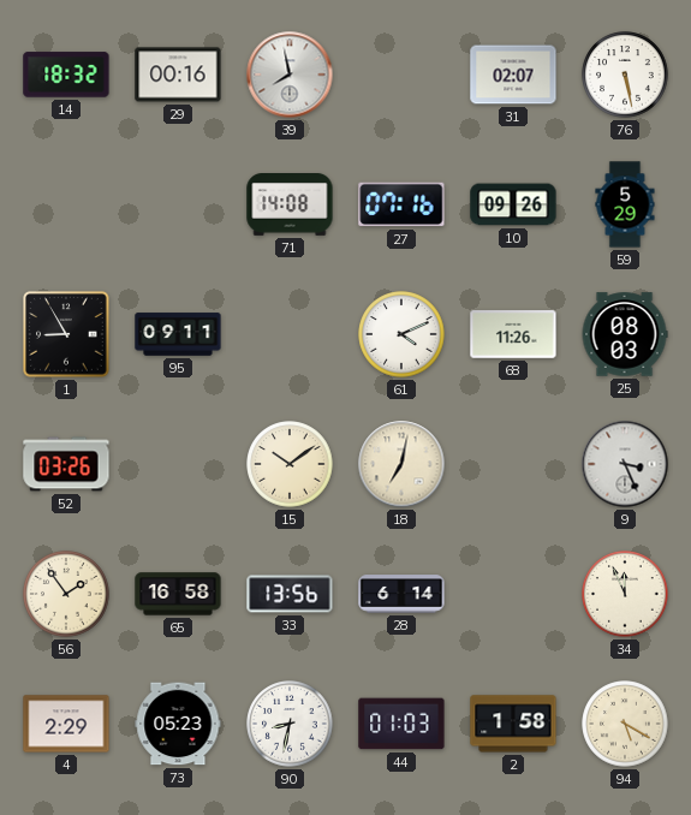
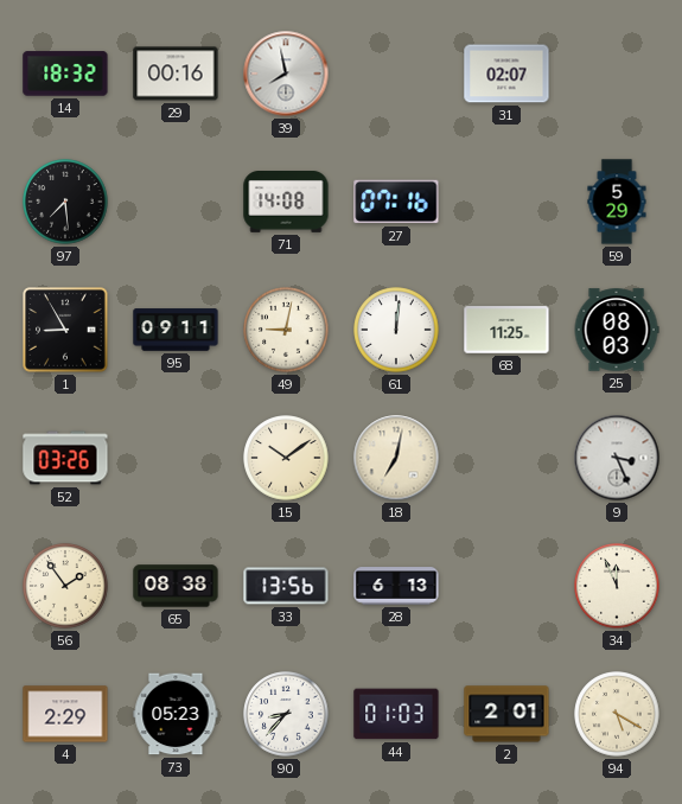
76: 5:28 -> none (625, 75)
97: none -> 7:29 (65, 202)
10: 09:26 -> none (513, 204)
49: none -> 9:02 (286, 330)
61: 4:11 -> 12:01 (396, 330)
68: 11:26 -> 11:25 (506, 330)
65: 16:58 -> 08:38 (176, 586)
28: 6:14 -> 6:13 (396, 586)
90: 8:32 -> 8:37 (286, 714)
2: 1:58 -> 2:01 (506, 714)
